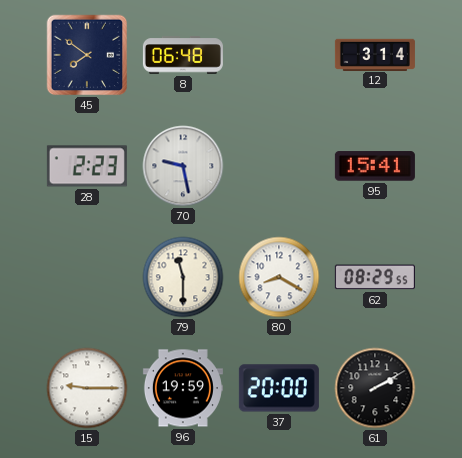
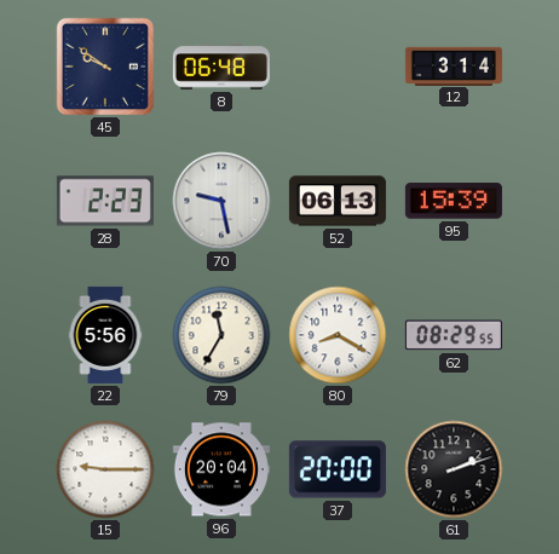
45: 7:51 -> 9:51 (105, 67)
52: none -> 06:13 (338, 201)
95: 15:41 -> 15:39 (454, 201)
22: none -> 5:56 (105, 335)
79: 11:30 -> 11:35 (221, 335)
96: 19:59 -> 20:04 (221, 469)
61: 2:10 -> 2:12 (454, 469)
